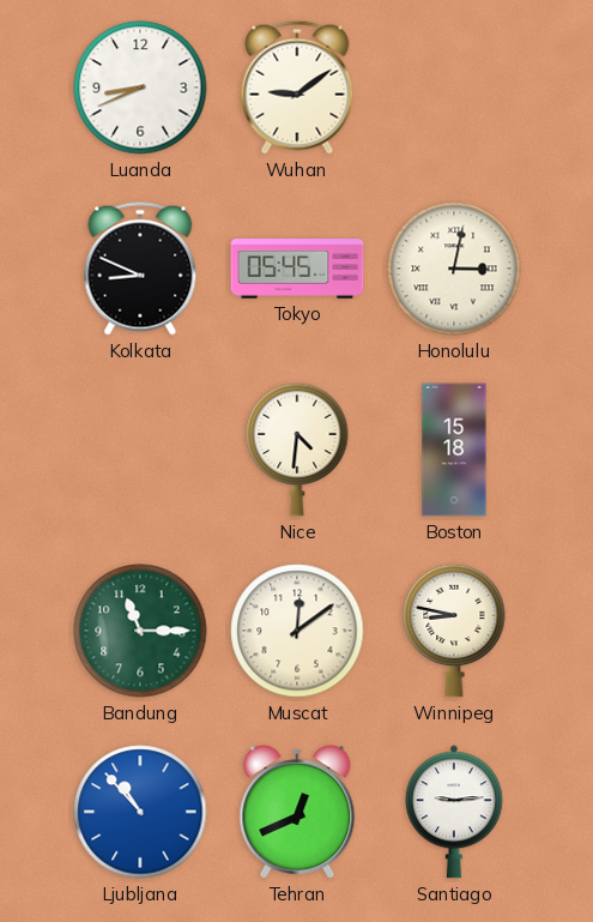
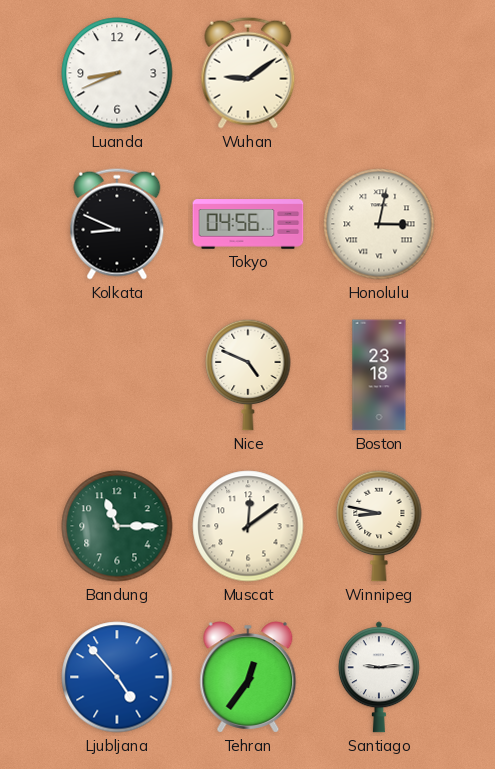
Tokyo: 05:45 -> 04:56 (248, 224)
Nice: 4:31 -> 4:49 (248, 375)
Boston: 15:18 -> 23:18 (379, 375)
Ljubljana: 10:53 -> 4:53 (117, 677)
Tehran: 12:41 -> 12:36 (248, 677)
